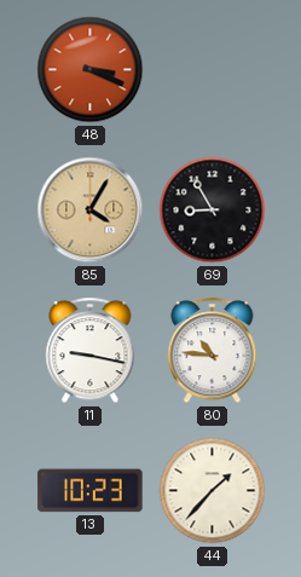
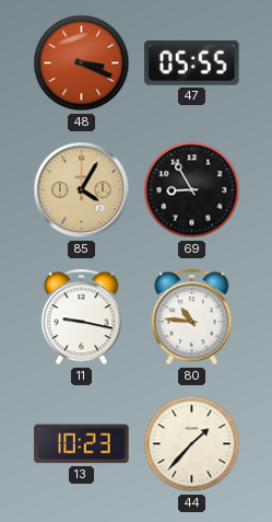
47: none -> 05:55 (192, 62)
